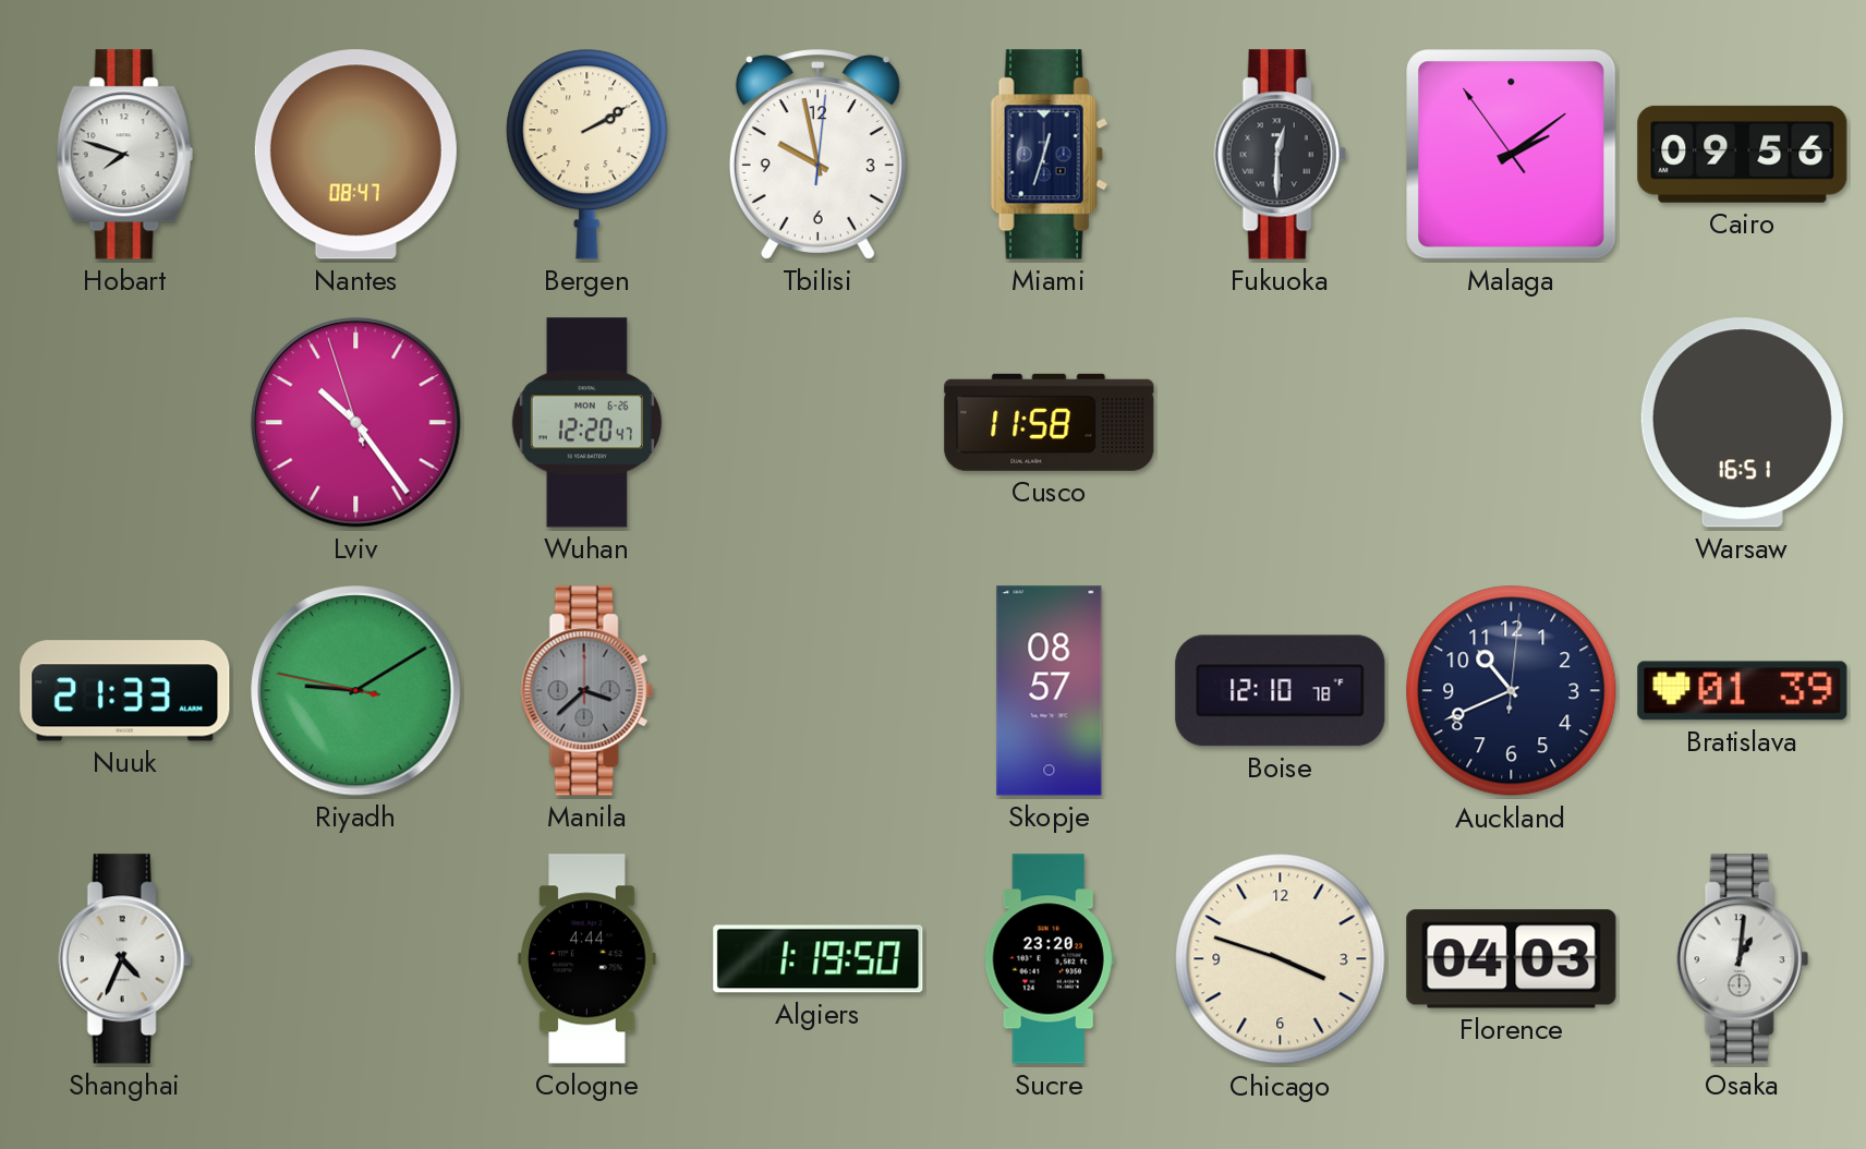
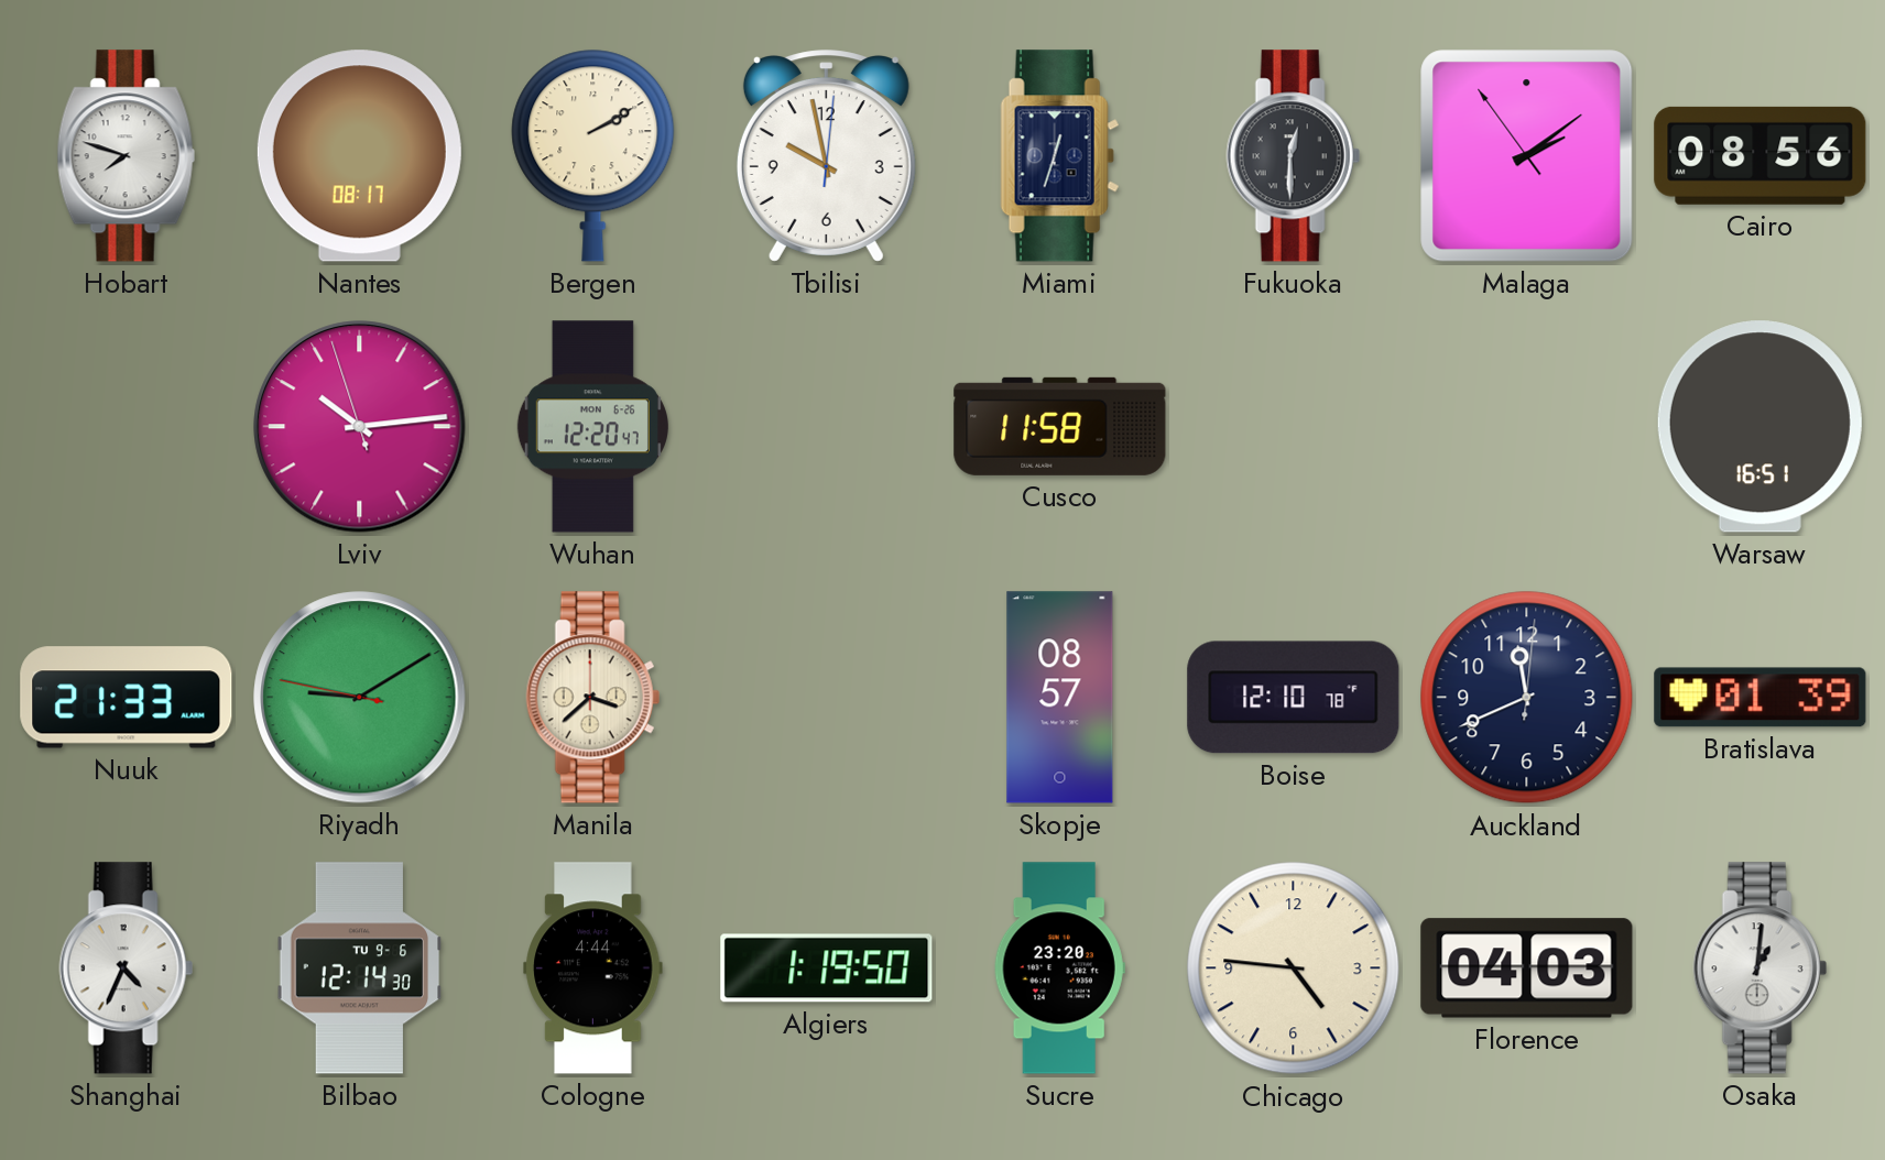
Nantes: 08:47 -> 08:17 (359, 156)
Cairo: 09:56 -> 08:56 (1761, 155)
Lviv: 10:23 -> 10:13 (360, 427)
Manila dial: grey -> cream (592, 698)
Auckland: 10:41 -> 11:41 (1527, 698)
Bilbao: none -> 12:14 (360, 969)
Chicago: 3:48 -> 4:46 (1294, 969)
